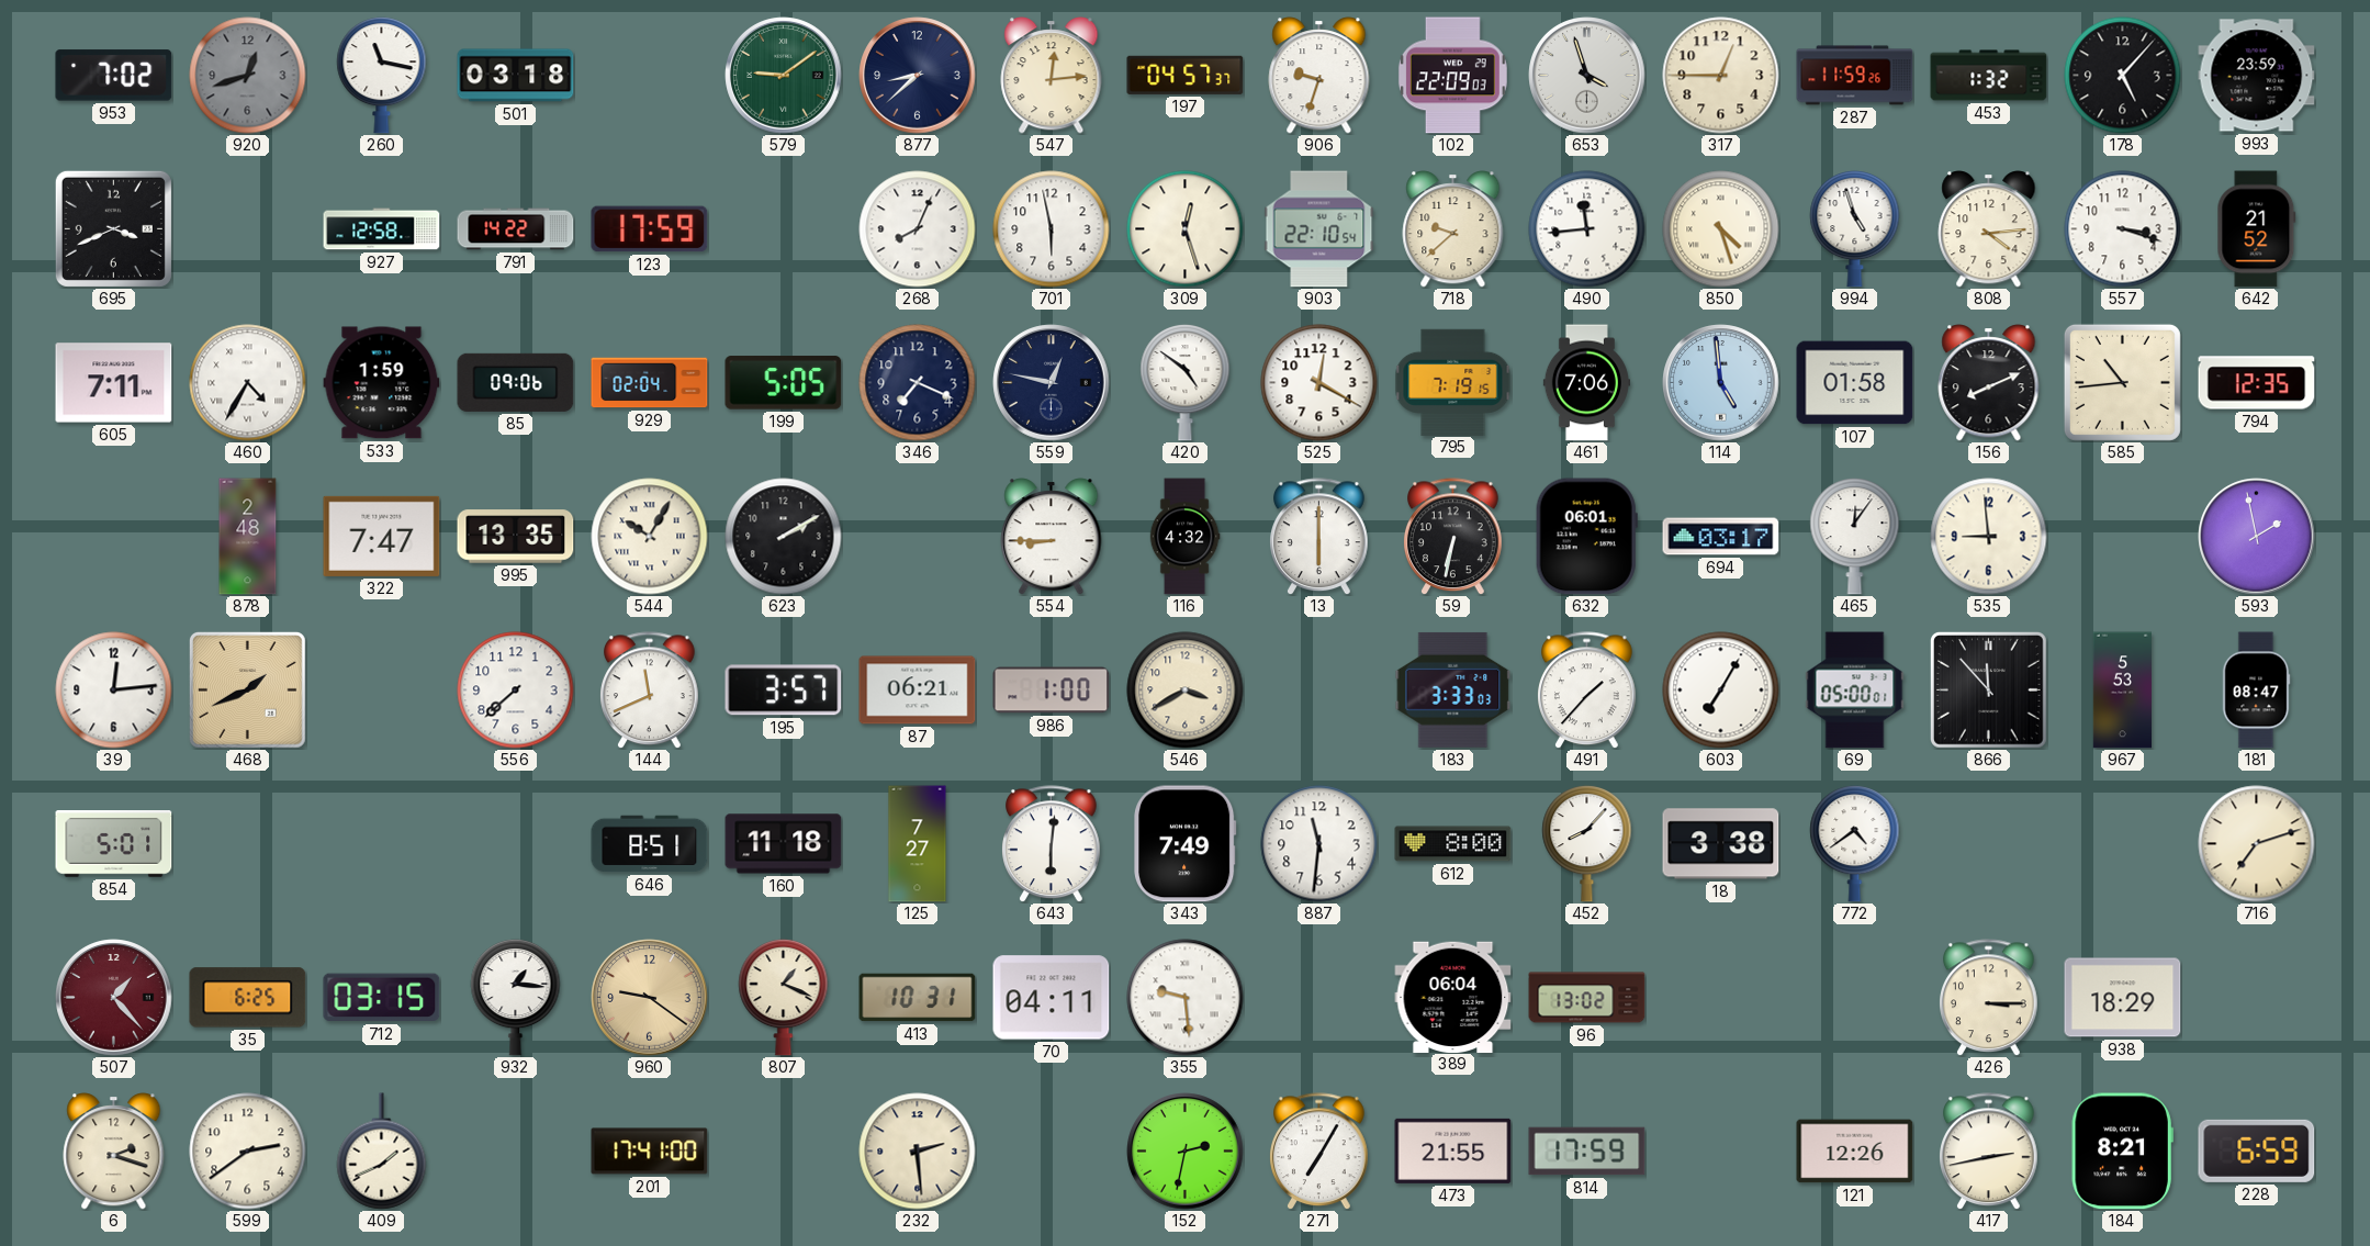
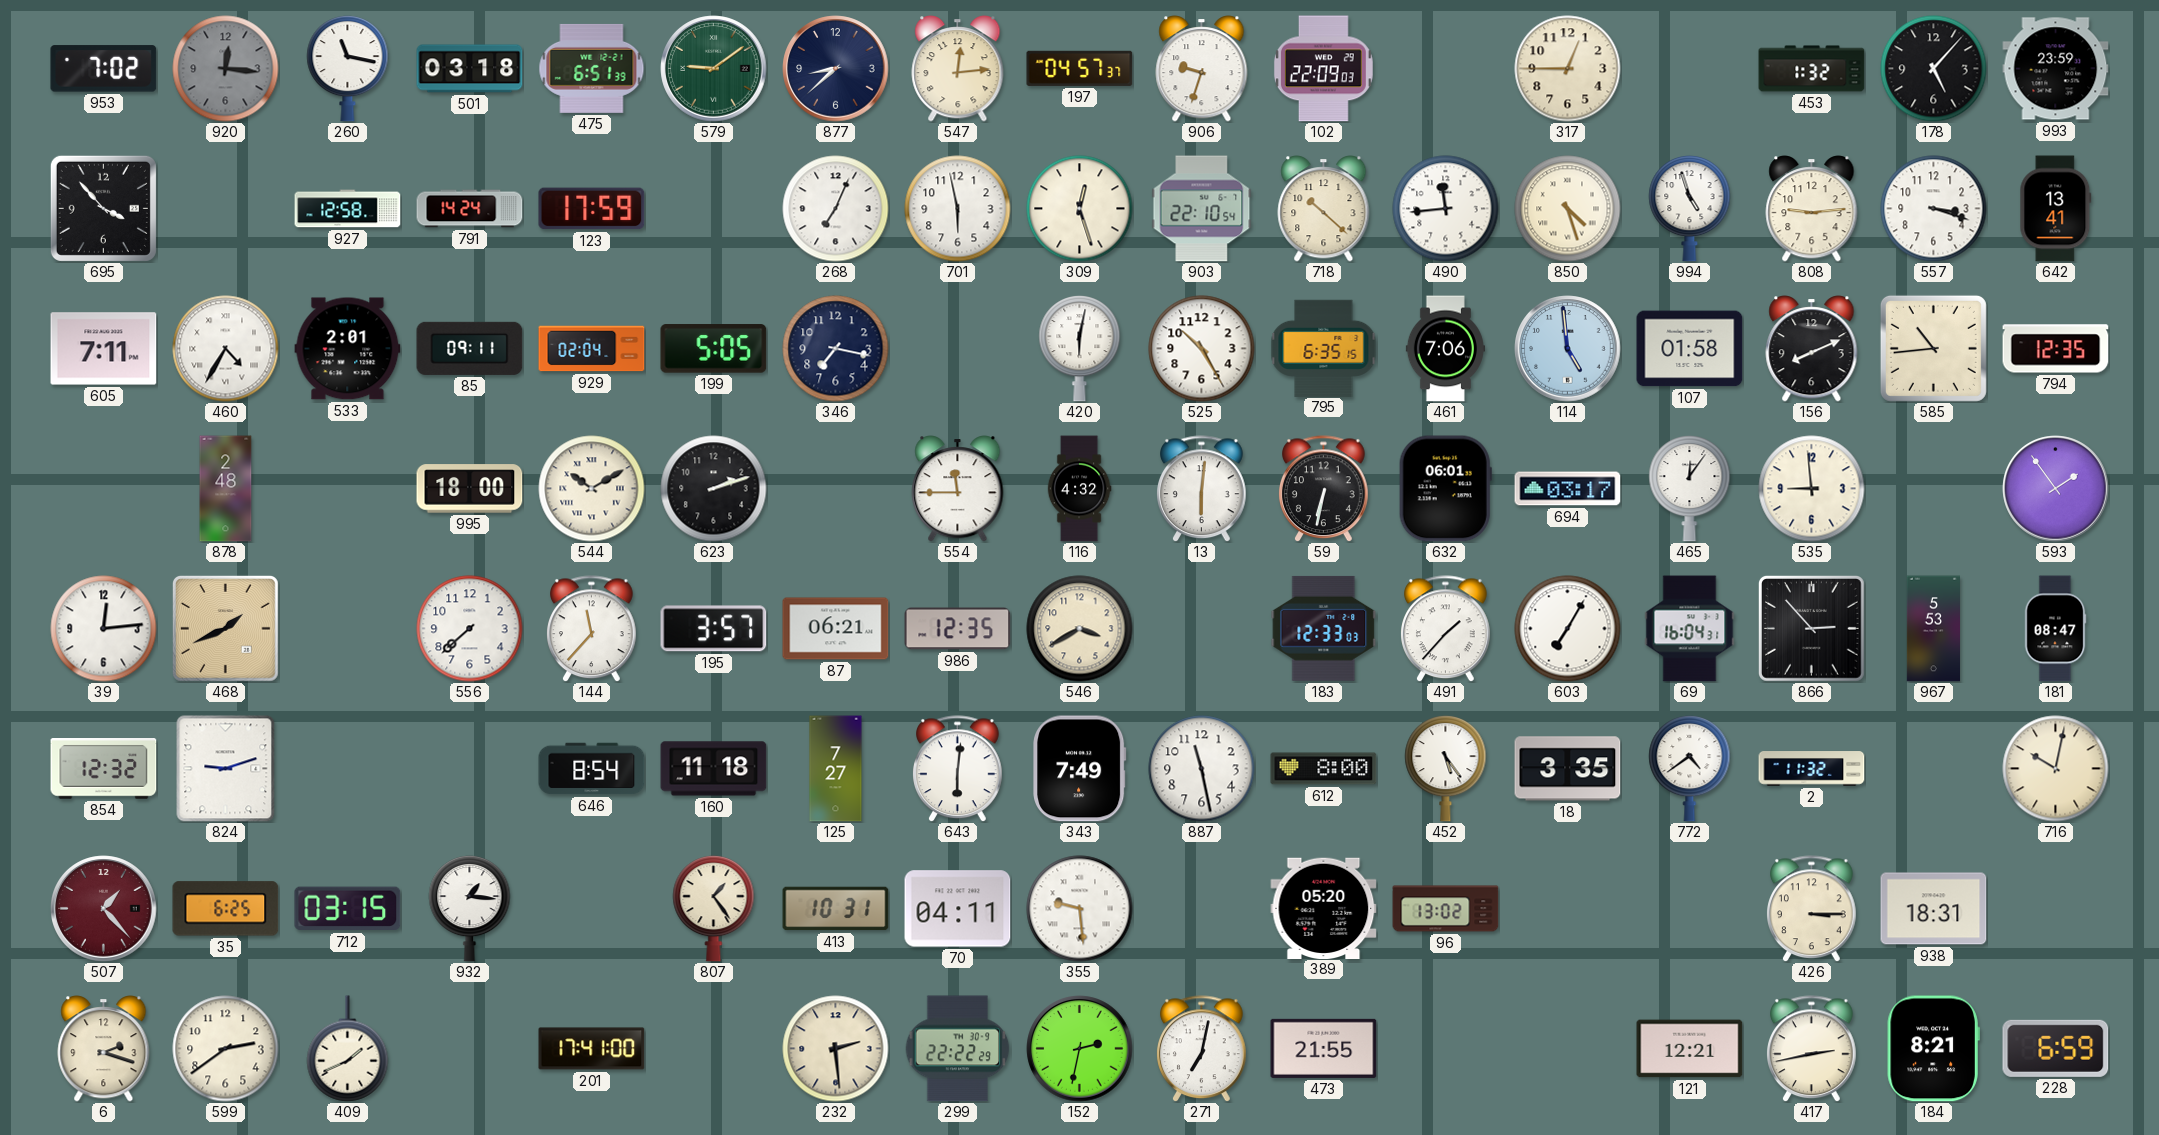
920: 12:42 -> 12:16 (226, 69)
475: none -> 6:51 (592, 68)
653: 3:57 -> none (1587, 76)
287: 11:59 -> none (1855, 76)
695: 3:41 -> 3:53 (103, 208)
791: 14:22 -> 14:24 (470, 209)
268: 8:04 -> 7:04 (836, 209)
718: 9:38 -> 10:22 (1324, 209)
808: 4:14 -> 9:14 (1812, 209)
642: 21:52 -> 13:41 (2056, 209)
533: 1:59 -> 2:01 (348, 349)
85: 09:06 -> 09:11 (470, 348)
346: 7:19 -> 7:17 (836, 349)
559: 12:47 -> none (1052, 383)
420: 4:51 -> 6:02 (1080, 348)
525: 12:20 -> 10:25 (1202, 349)
795: 7:19 -> 6:35 (1324, 348)
322: 7:47 -> none (382, 536)
995: 13:35 -> 18:00 (470, 489)
544: 10:05 -> 10:10 (592, 489)
623: 2:10 -> 2:12 (714, 489)
554: 8:45 -> 11:45 (958, 489)
13: 6:00 -> 6:01 (1202, 489)
593: 1:58 -> 1:54 (2056, 489)
144: 11:41 -> 11:37 (592, 629)
986: 1:00 -> 12:35 (958, 629)
183: 3:33 -> 12:33 (1324, 628)
69: 05:00 -> 16:04 (1690, 629)
866: 11:53 -> 2:53 (1811, 628)
854: 5:01 -> 12:32 (104, 769)
824: none -> 9:12 (226, 769)
646: 8:51 -> 8:54 (592, 769)
887: 11:31 -> 11:28 (1202, 769)
452: 8:07 -> 5:24 (1446, 768)
18: 3:38 -> 3:35 (1568, 769)
2: none -> 11:32 (1812, 769)
716: 7:12 -> 10:02 (2056, 769)
960: 9:21 -> none (650, 998)
807: 1:19 -> 1:24 (714, 908)
389: 06:04 -> 05:20 (1324, 908)
938: 18:29 -> 18:31 (1934, 909)
299: none -> 22:22 (958, 1049)
271: 7:05 -> 7:02 (1202, 1049)
814: 17:59 -> none (1587, 1152)
121: 12:26 -> 12:21 (1690, 1049)
